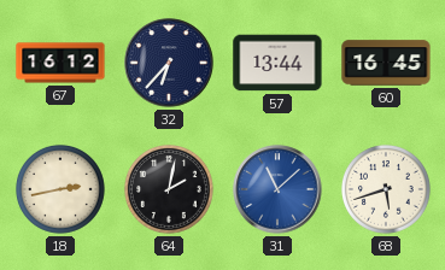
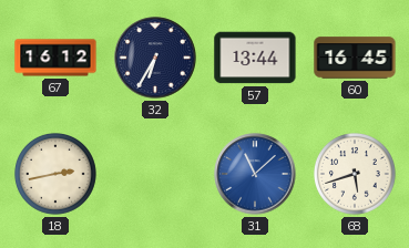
32: 6:37 -> 6:35 (155, 58)
64: 2:02 -> none (170, 190)
